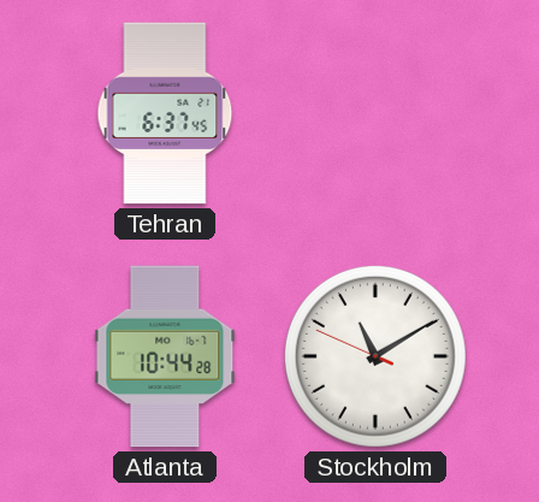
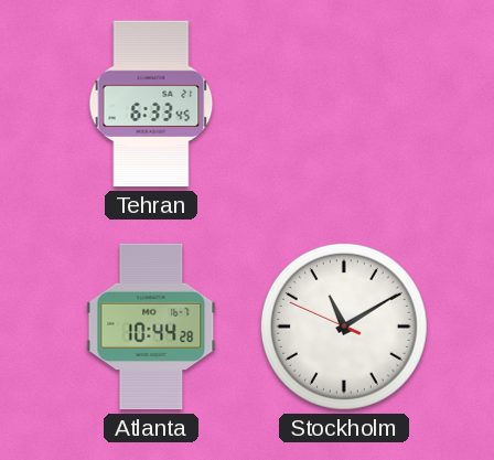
Tehran: 6:37 -> 6:33 (151, 104)
